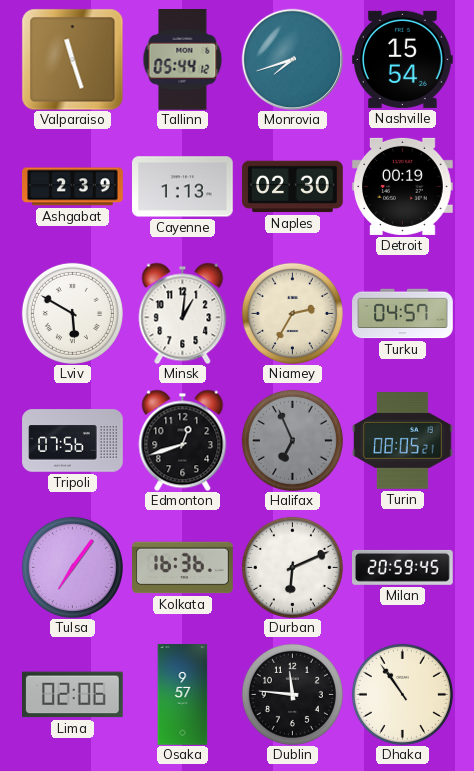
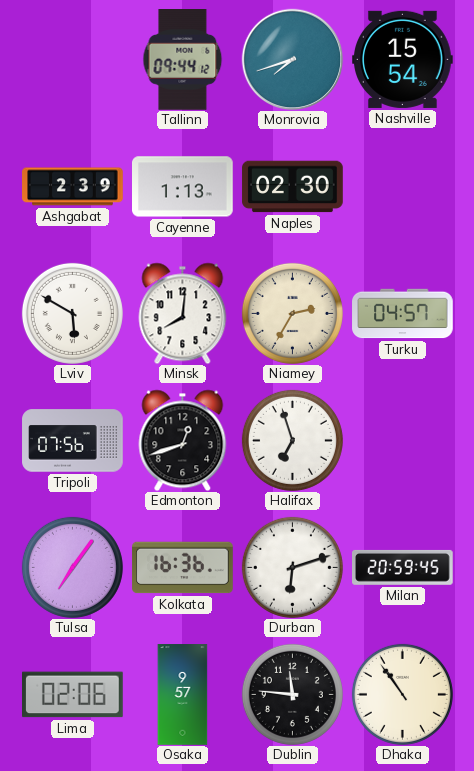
Valparaiso: 11:27 -> none (72, 59)
Tallinn: 05:44 -> 09:44 (183, 60)
Detroit: 00:19 -> none (403, 186)
Minsk: 1:01 -> 8:01 (183, 313)
Halifax: 6:56 -> 6:57 (292, 440)
Halifax dial: grey -> white (292, 440)
Turin: 08:05 -> none (403, 441)
Durban: 6:11 -> 6:12 (292, 567)
